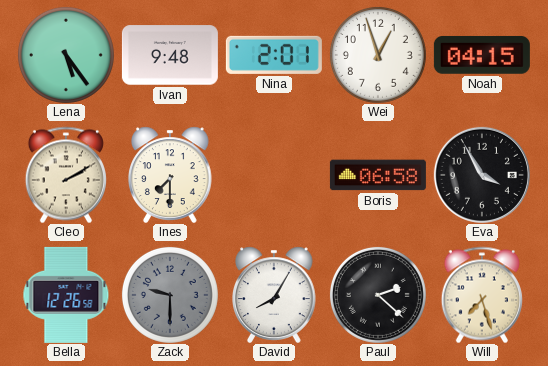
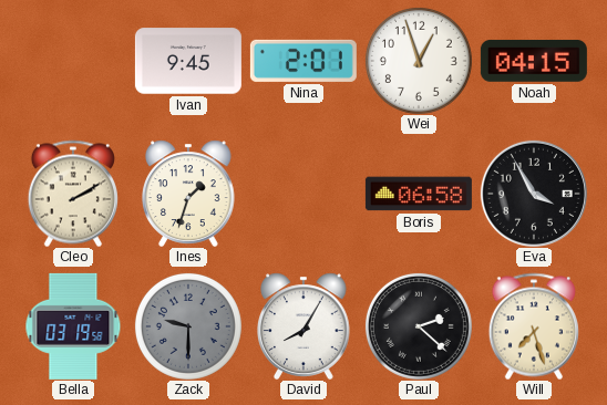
Lena: 5:24 -> none (66, 55)
Ivan: 9:48 -> 9:45 (188, 61)
Ines: 7:30 -> 1:33 (189, 194)
Bella: 12:26 -> 03:19 (73, 326)
